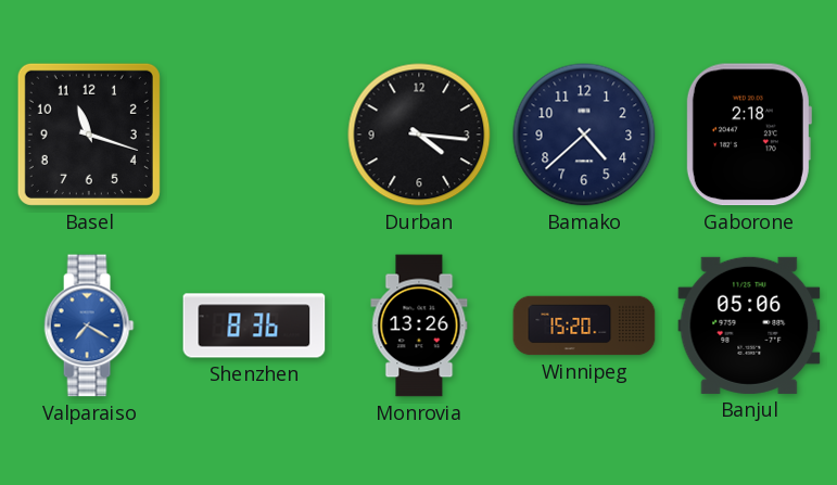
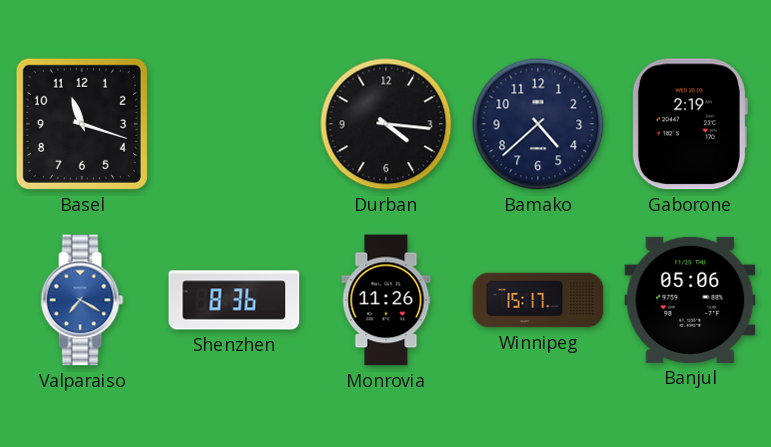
Gaborone: 2:18 -> 2:19 (689, 124)
Monrovia: 13:26 -> 11:26 (386, 300)
Winnipeg: 15:20 -> 15:17 (538, 300)
